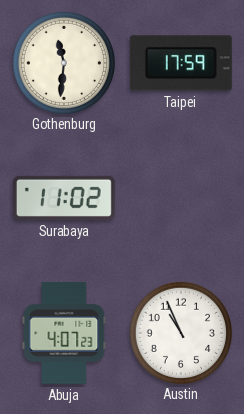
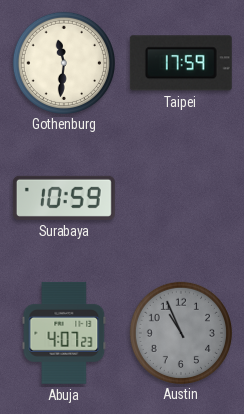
Surabaya: 11:02 -> 10:59 (64, 198)
Austin dial: white -> grey (180, 332)
